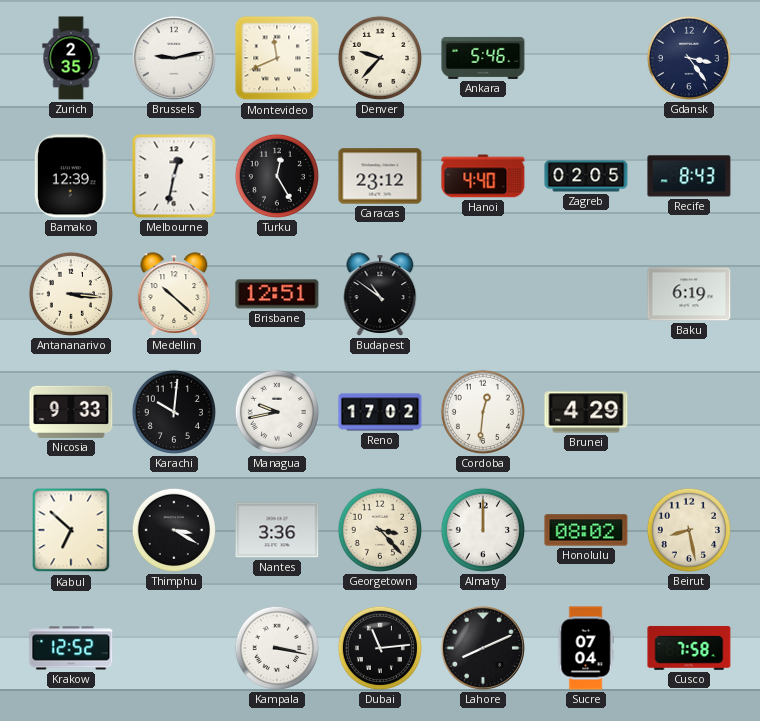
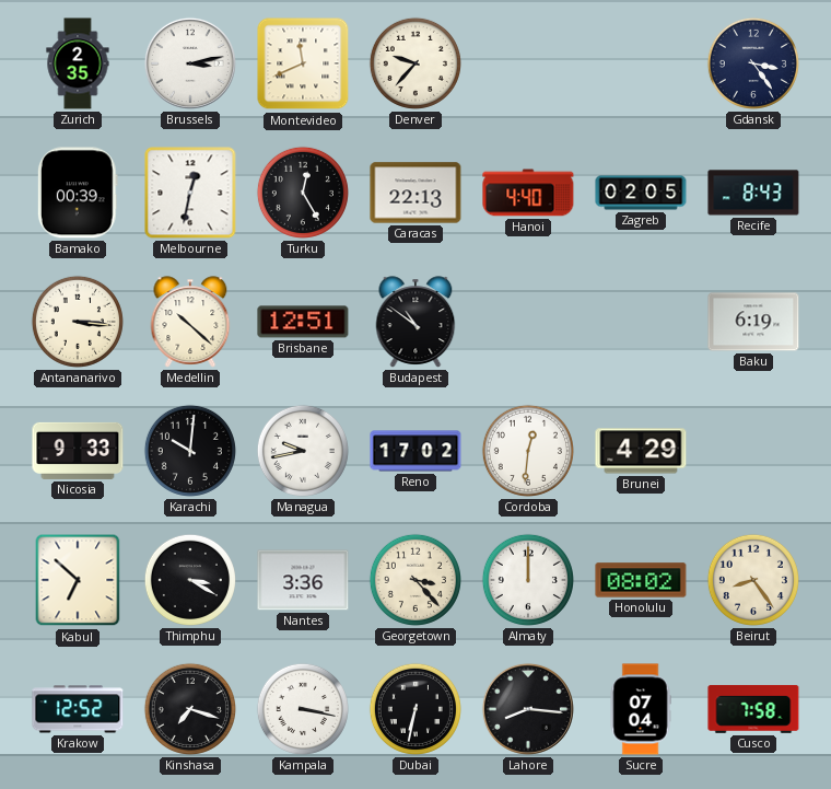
Brussels: 9:13 -> 3:13 (190, 63)
Ankara: 5:46 -> none (483, 58)
Bamako: 12:39 -> 00:39 (78, 193)
Caracas: 23:12 -> 22:13 (415, 193)
Beirut: 8:28 -> 8:24 (753, 580)
Kinshasa: none -> 7:18 (190, 709)
Dubai: 11:14 -> 6:32 (415, 709)
Lahore: 8:11 -> 8:16 (528, 709)
